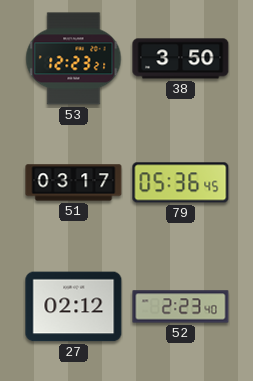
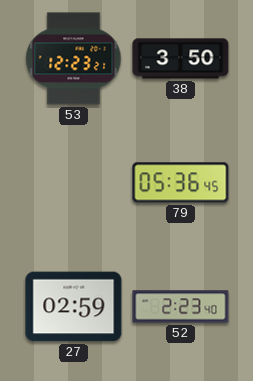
51: 03:17 -> none (74, 183)
27: 02:12 -> 02:59 (74, 307)
